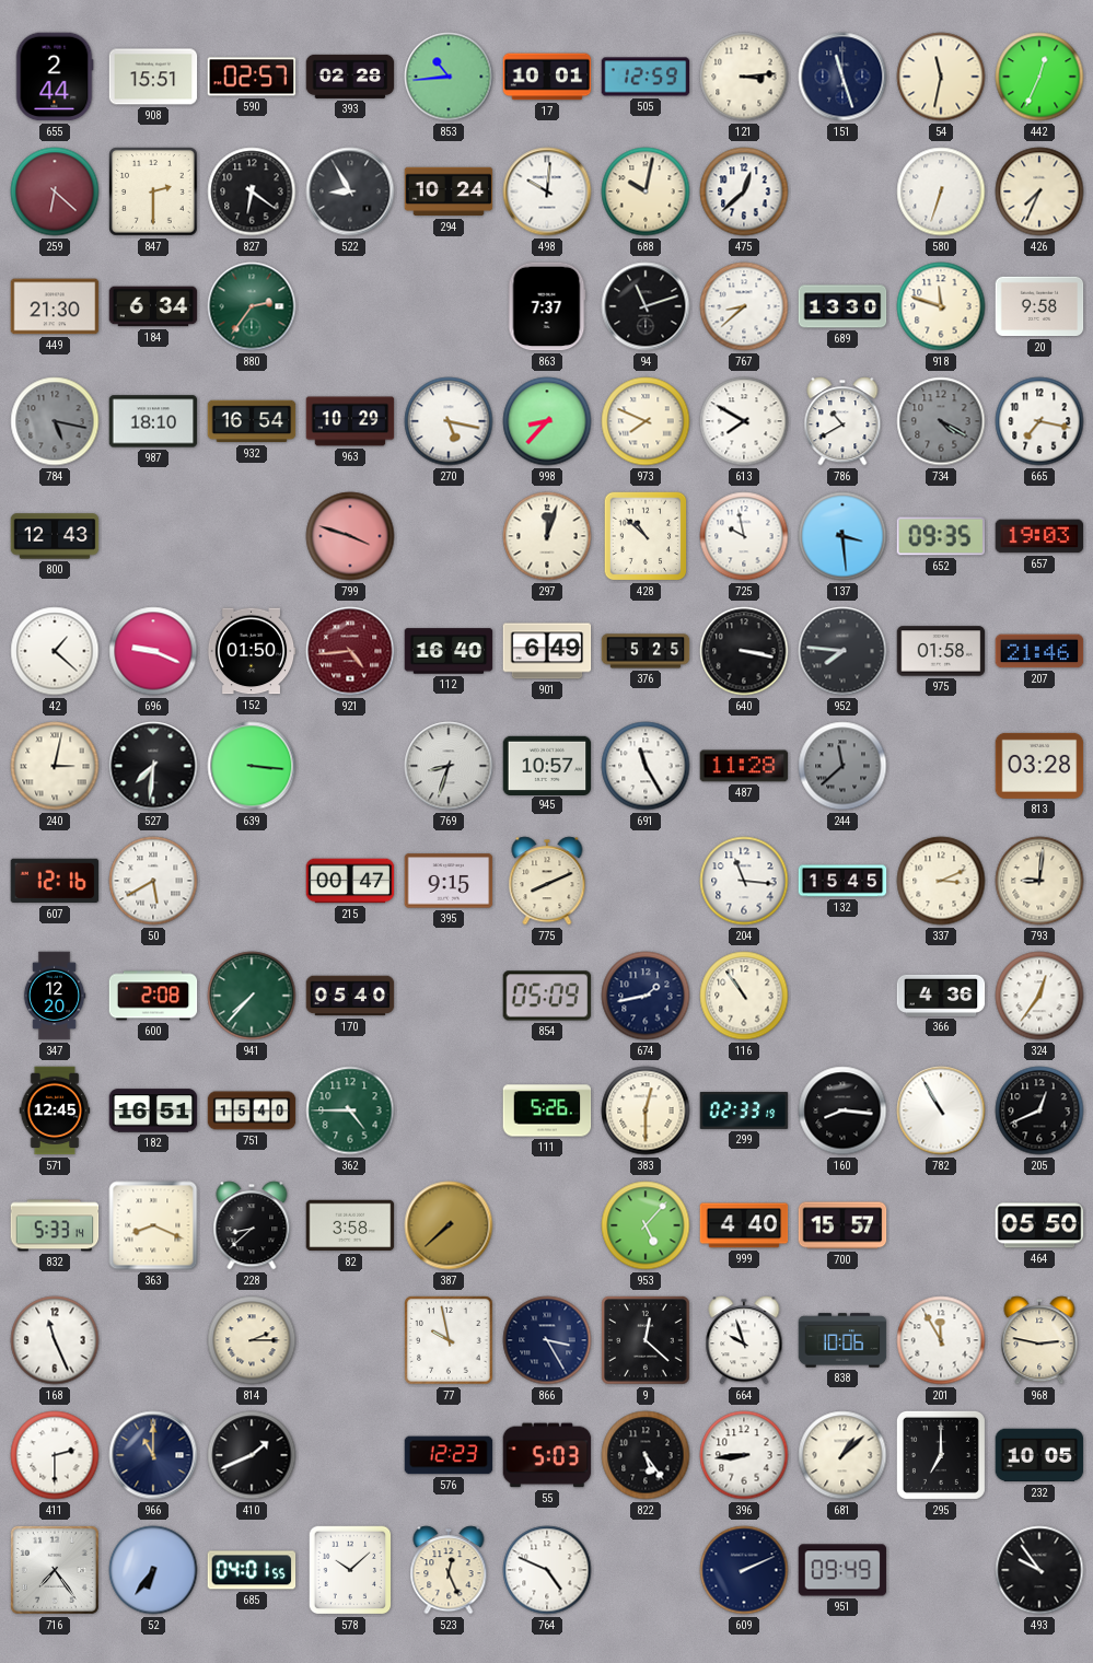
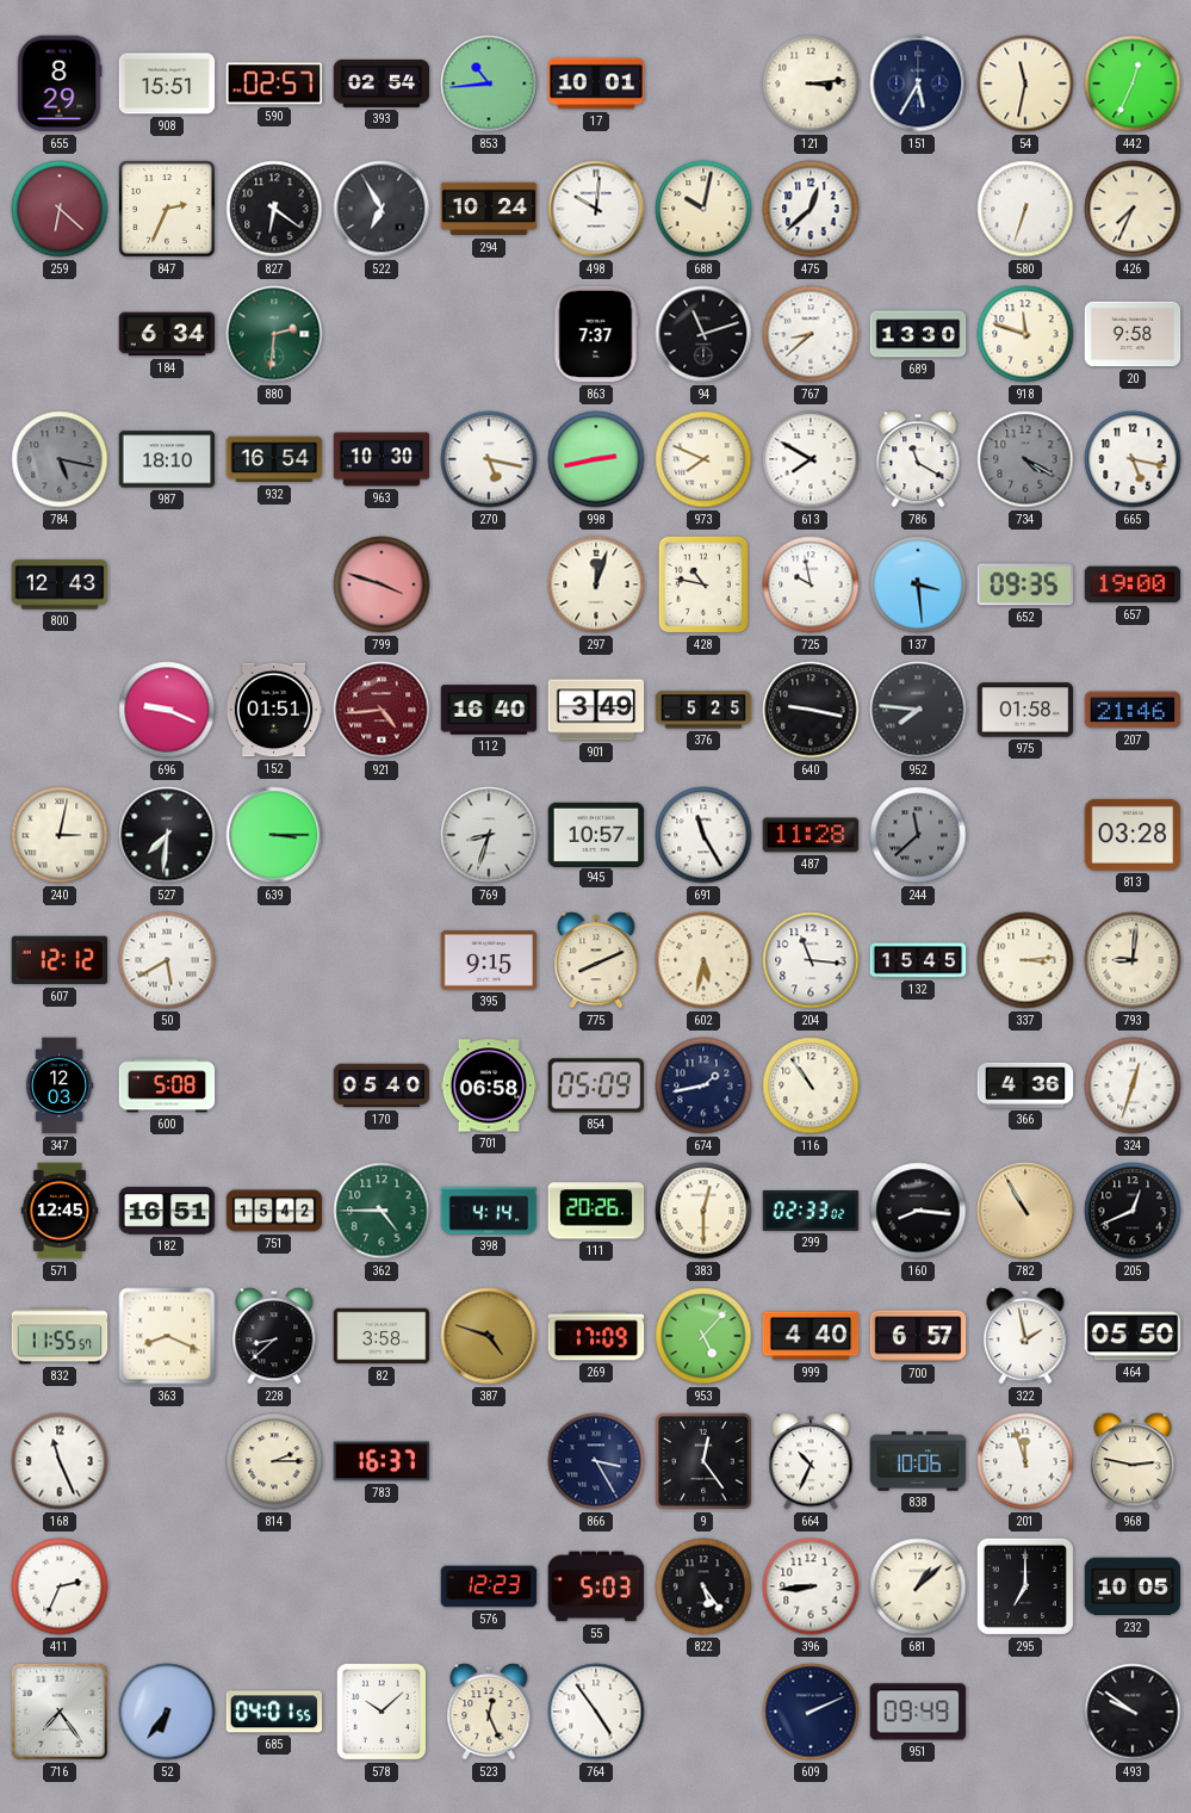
655: 2:44 -> 8:29 (60, 83)
393: 02:28 -> 02:54 (382, 83)
505: 12:59 -> none (646, 77)
151: 11:27 -> 5:35 (918, 83)
847: 2:30 -> 2:34 (167, 209)
522: 8:55 -> 6:55 (382, 209)
449: 21:30 -> none (55, 306)
880: 2:36 -> 2:31 (274, 334)
963: 10:29 -> 10:30 (382, 459)
998: 8:37 -> 2:43 (596, 459)
786: 10:40 -> 11:20 (918, 459)
665: 7:17 -> 5:17 (1133, 459)
428: 10:52 -> 10:47 (703, 584)
657: 19:03 -> 19:00 (1133, 584)
42: 1:22 -> none (55, 651)
152: 01:50 -> 01:51 (274, 710)
901: 6:49 -> 3:49 (596, 710)
640: 3:17 -> 9:17 (811, 710)
639: 3:16 -> 3:15 (274, 835)
607: 12:16 -> 12:12 (60, 960)
215: 00:47 -> none (350, 881)
602: none -> 5:32 (703, 960)
337: 3:11 -> 3:14 (1025, 960)
347: 12:20 -> 12:03 (60, 1085)
600: 2:08 -> 5:08 (167, 1085)
941: 7:37 -> none (252, 996)
701: none -> 06:58 (489, 1085)
324: 12:36 -> 12:33 (1133, 1085)
751: 15:40 -> 15:42 (274, 1211)
398: none -> 4:14 (489, 1211)
111: 5:26 -> 20:26 (596, 1211)
299: 02:33:19 -> 02:33:02 (811, 1211)
782 dial: white -> champagne (1025, 1211)
832: 5:33 -> 11:55 (60, 1336)
387: 7:38 -> 4:48 (489, 1336)
269: none -> 17:09 (596, 1336)
700: 15:57 -> 6:57 (918, 1336)
322: none -> 1:58 (1025, 1336)
783: none -> 16:37 (382, 1461)
77: 9:58 -> none (449, 1340)
9: 12:22 -> 12:24 (703, 1461)
664: 9:57 -> 10:34 (811, 1461)
201: 11:55 -> 11:57 (1025, 1461)
411: 2:30 -> 2:34 (60, 1586)
966: 11:00 -> none (153, 1455)
410: 1:41 -> none (252, 1455)
764: 4:49 -> 4:54 (596, 1712)
493: 9:54 -> 9:51 (1133, 1712)
